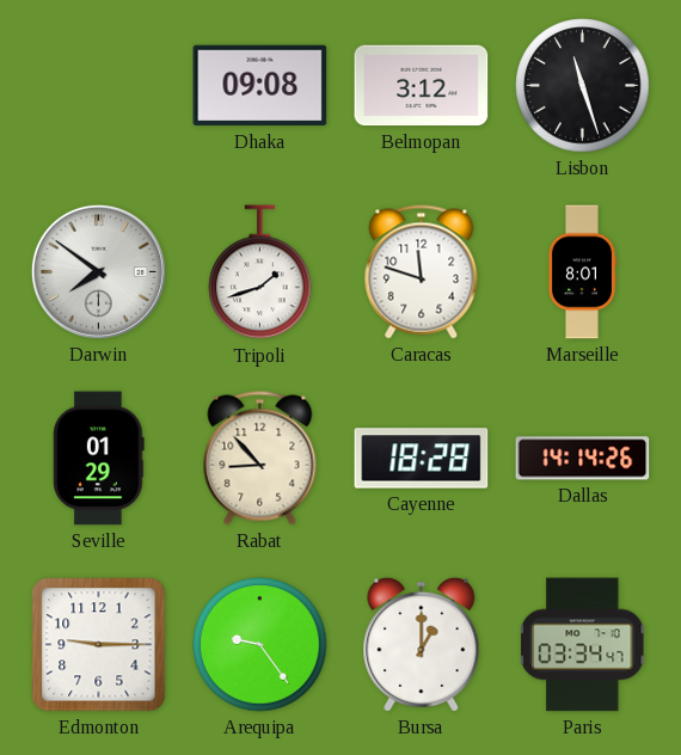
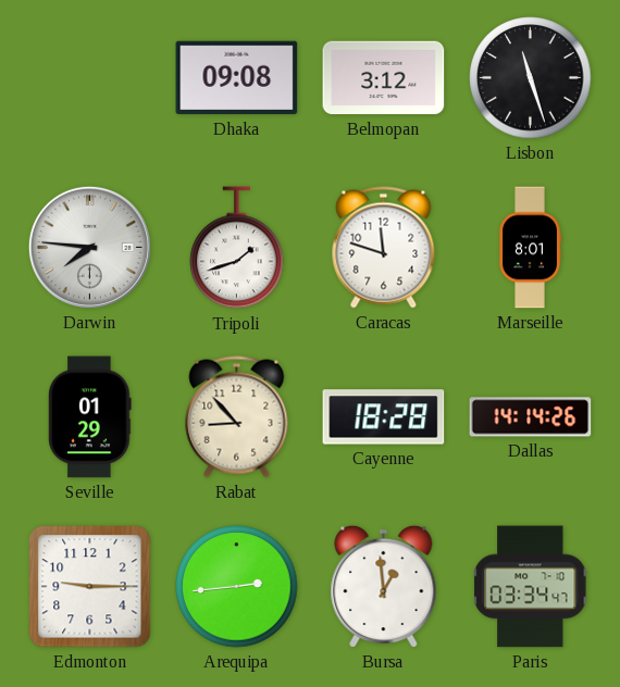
Darwin: 7:51 -> 7:46 (89, 247)
Arequipa: 9:24 -> 2:44 (237, 587)
Bursa: 1:00 -> 12:59 (384, 586)
